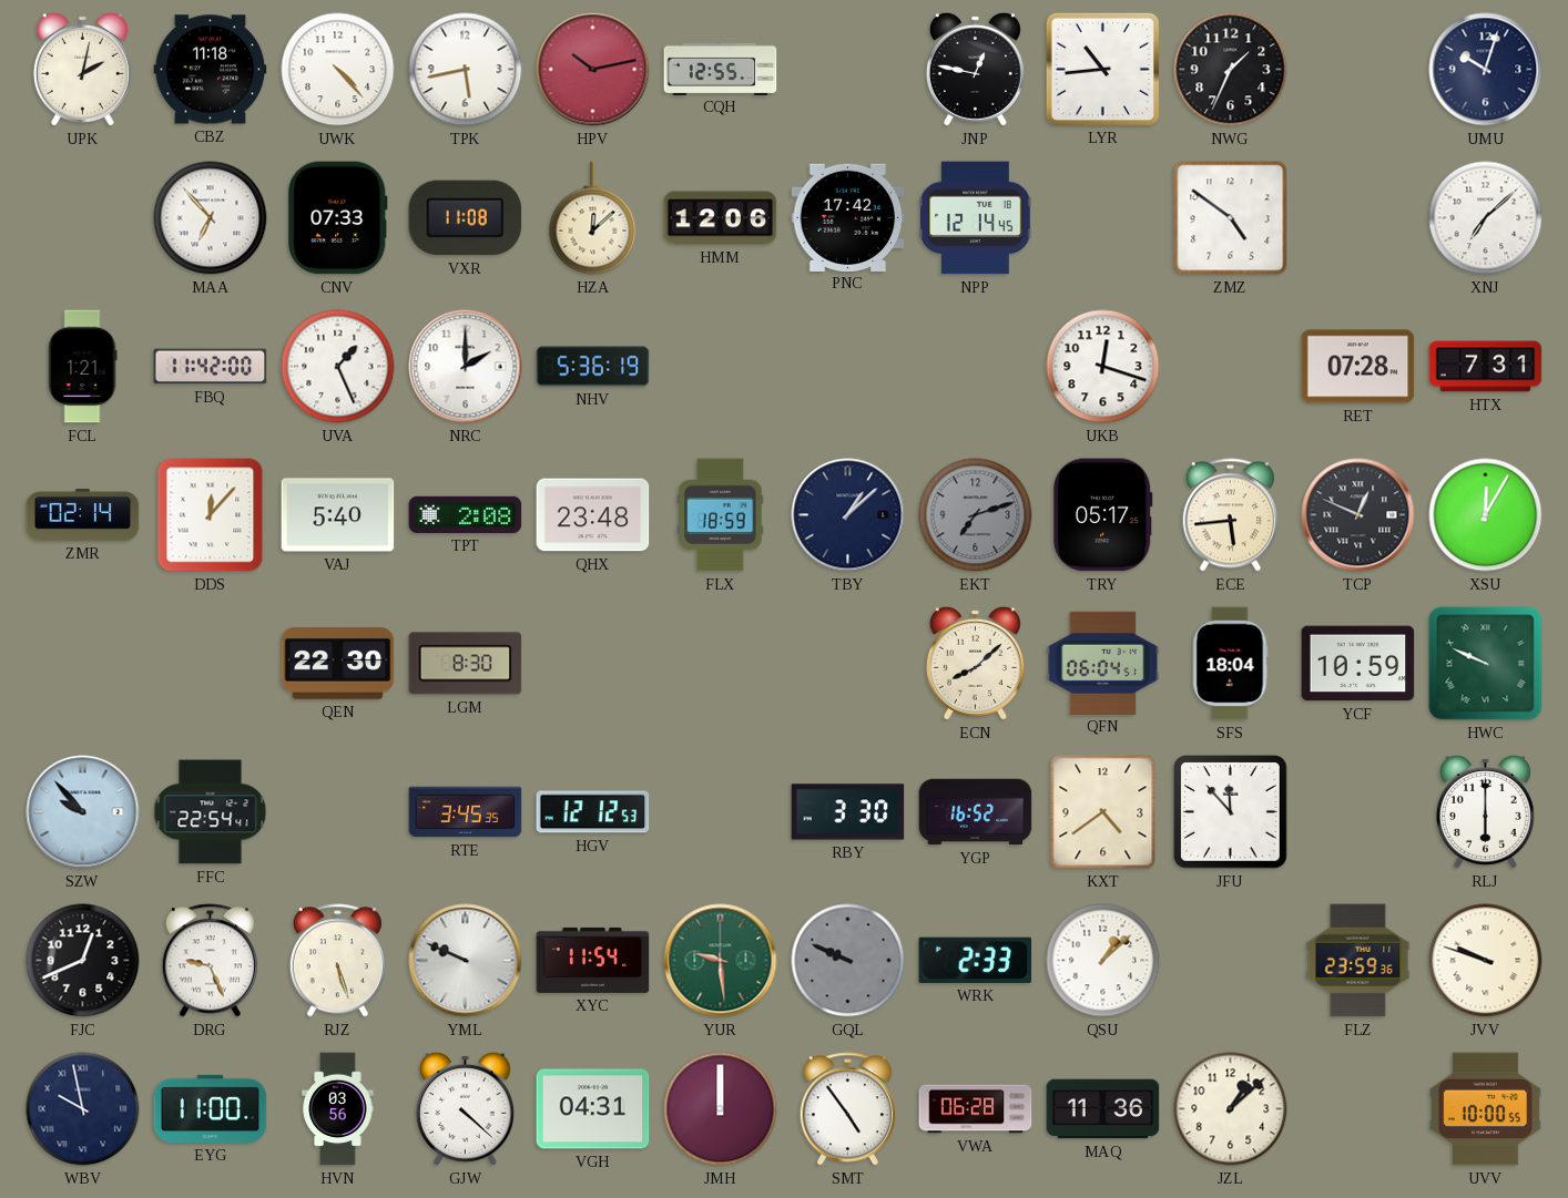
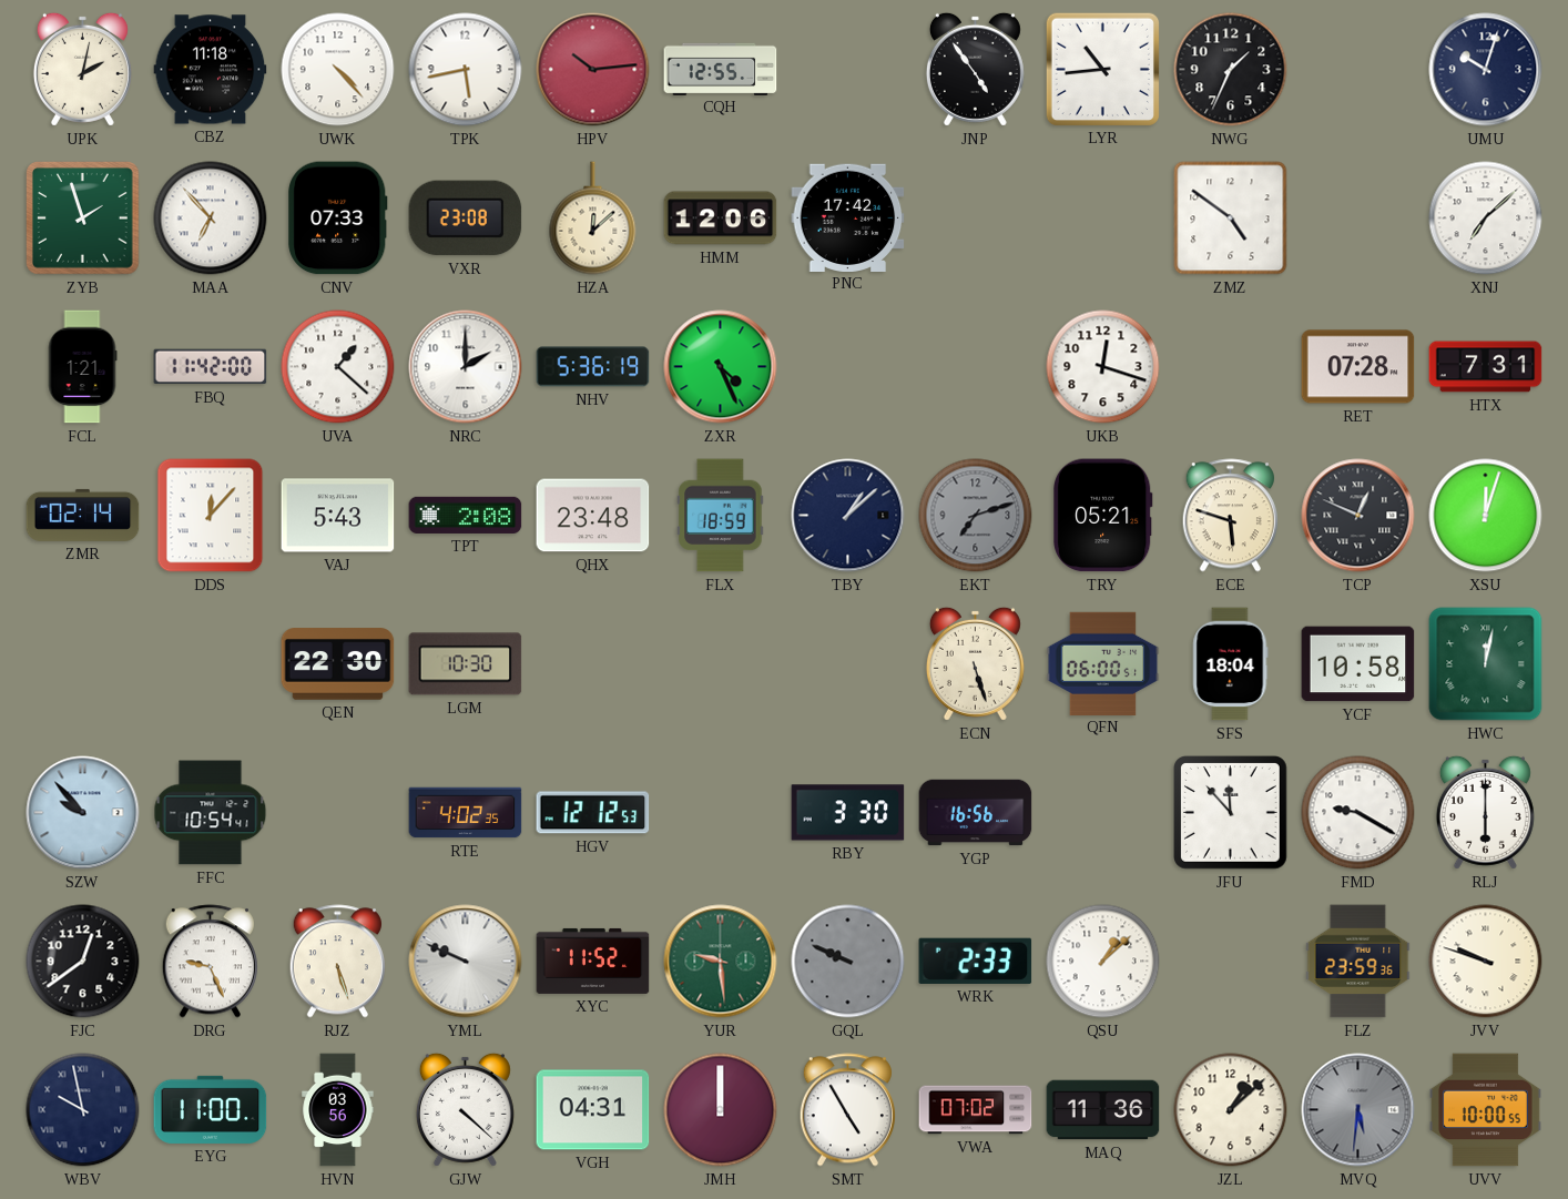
HPV: 10:13 -> 10:14 (593, 70)
JNP: 12:47 -> 4:54 (975, 69)
ZYB: none -> 1:57 (83, 219)
VXR: 11:08 -> 23:08 (466, 219)
NPP: 12:14 -> none (976, 218)
UVA: 1:26 -> 1:22 (338, 367)
ZXR: none -> 4:26 (721, 367)
VAJ: 5:40 -> 5:43 (338, 516)
TRY: 05:17 -> 05:21 (1102, 516)
ECE: 5:44 -> 5:48 (1230, 516)
XSU: 12:05 -> 12:03 (1486, 516)
LGM: 8:30 -> 10:30 (466, 664)
ECN: 8:08 -> 5:27 (975, 663)
QFN: 06:04 -> 06:00 (1103, 663)
YCF: 10:59 -> 10:58 (1358, 664)
HWC: 9:49 -> 12:02 (1486, 664)
FFC: 22:54 -> 10:54 (211, 813)
RTE: 3:45 -> 4:02 (466, 813)
YGP: 16:52 -> 16:56 (976, 813)
KXT: 4:39 -> none (1103, 812)
FMD: none -> 9:20 (1358, 813)
FJC: 12:41 -> 12:39 (83, 962)
XYC: 11:54 -> 11:52 (593, 961)
SMT: 4:54 -> 4:55 (847, 1110)
VWA: 06:28 -> 07:02 (976, 1110)
MVQ: none -> 5:31 (1358, 1110)
